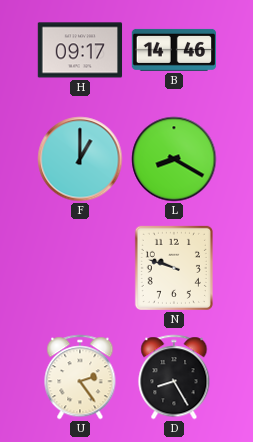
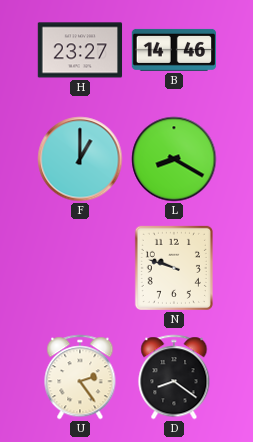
H: 09:17 -> 23:27 (80, 50)
D: 8:25 -> 8:21 (174, 377)
